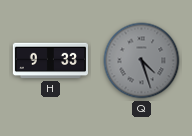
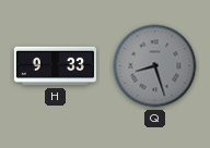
Q: 4:27 -> 8:27 (155, 66)
